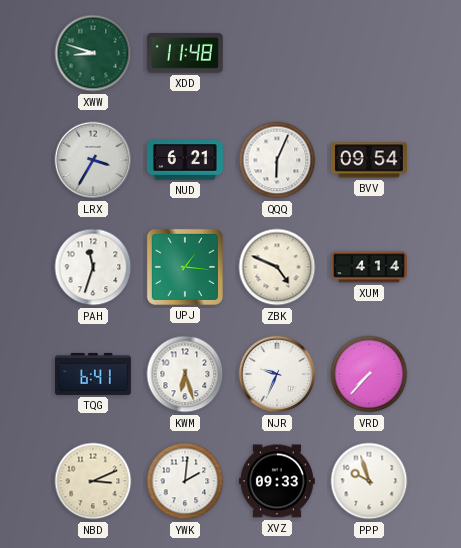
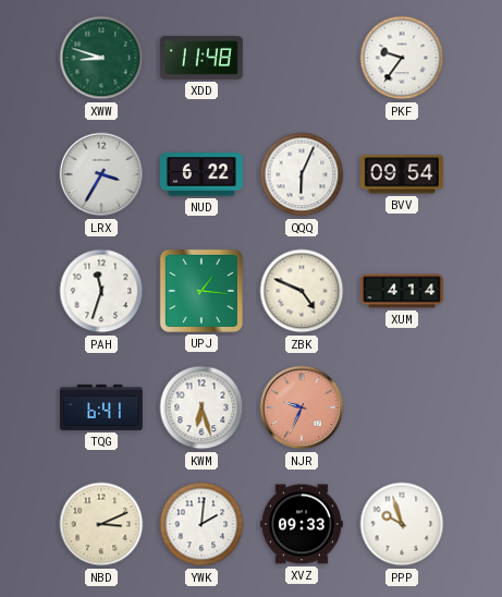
PKF: none -> 9:36 (402, 58)
NUD: 6:21 -> 6:22 (201, 174)
NJR dial: white -> salmon (302, 407)
VRD: 7:37 -> none (369, 374)
